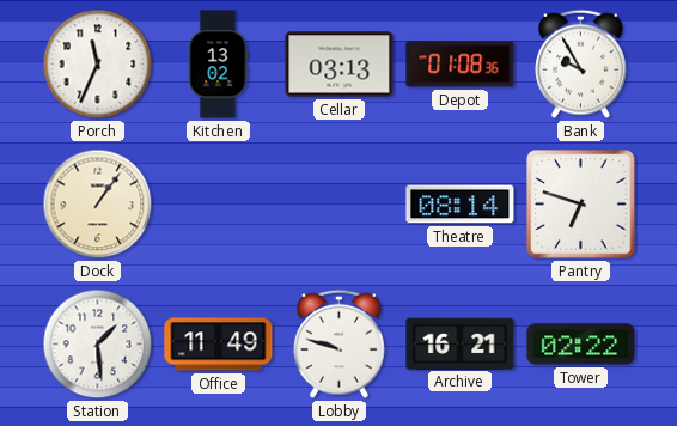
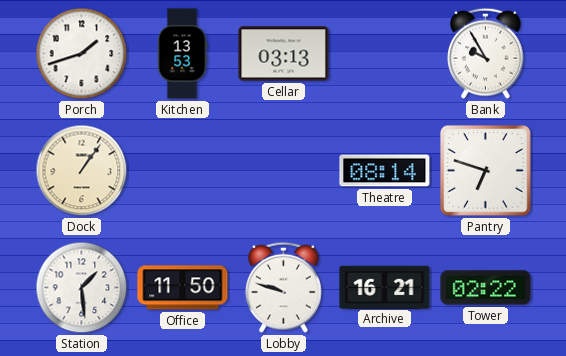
Porch: 11:34 -> 1:42 (82, 54)
Kitchen: 13:02 -> 13:53 (182, 54)
Depot: 01:08 -> none (461, 65)
Office: 11:49 -> 11:50 (183, 288)
